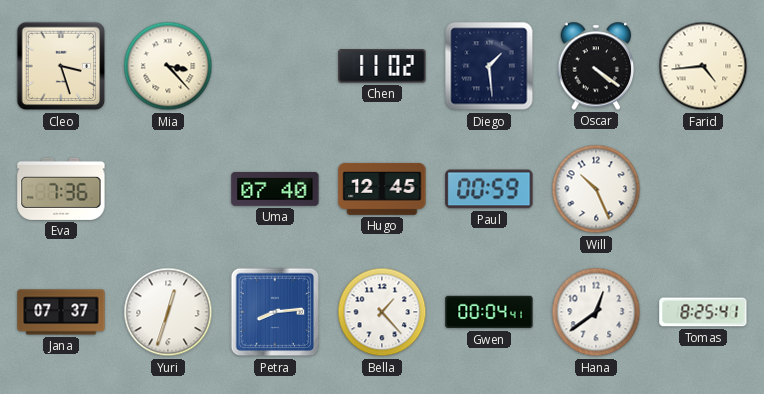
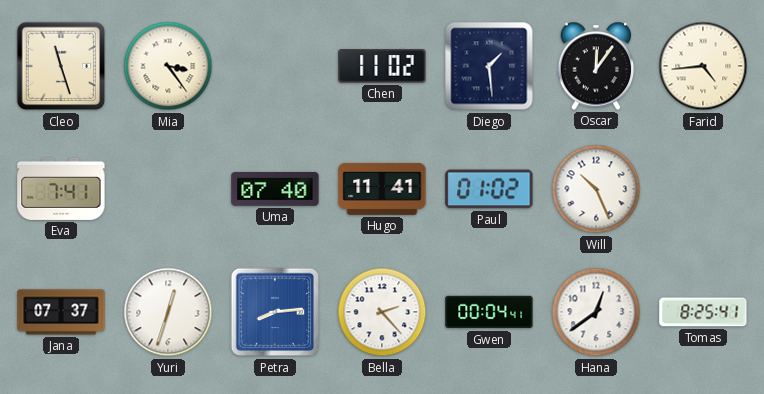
Cleo: 3:27 -> 11:27 (61, 66)
Mia: 3:23 -> 3:24 (168, 66)
Oscar: 4:21 -> 12:06 (596, 66)
Eva: 7:36 -> 7:41 (61, 189)
Hugo: 12:45 -> 11:41 (382, 189)
Paul: 00:59 -> 01:02 (489, 189)
Bella: 1:23 -> 2:23 (382, 312)
